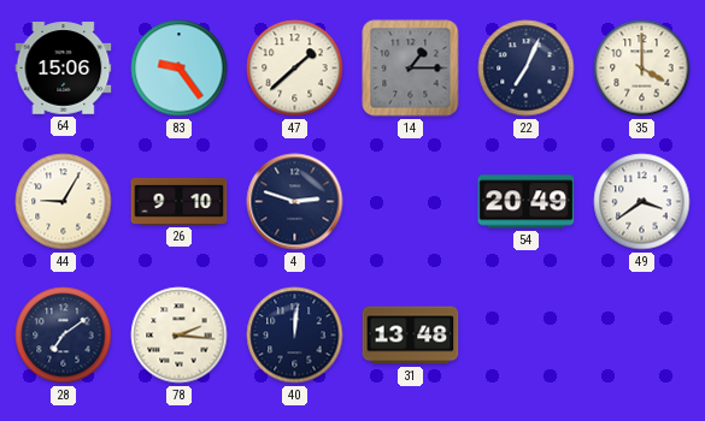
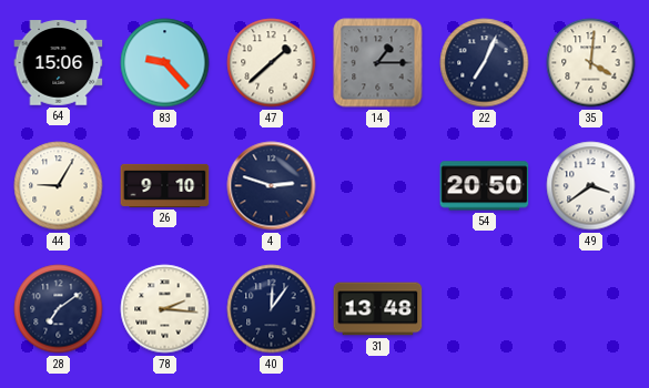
83: 9:24 -> 9:23 (165, 63)
35: 4:00 -> 4:01 (591, 63)
54: 20:49 -> 20:50 (485, 186)
40: 12:01 -> 12:06 (272, 309)
